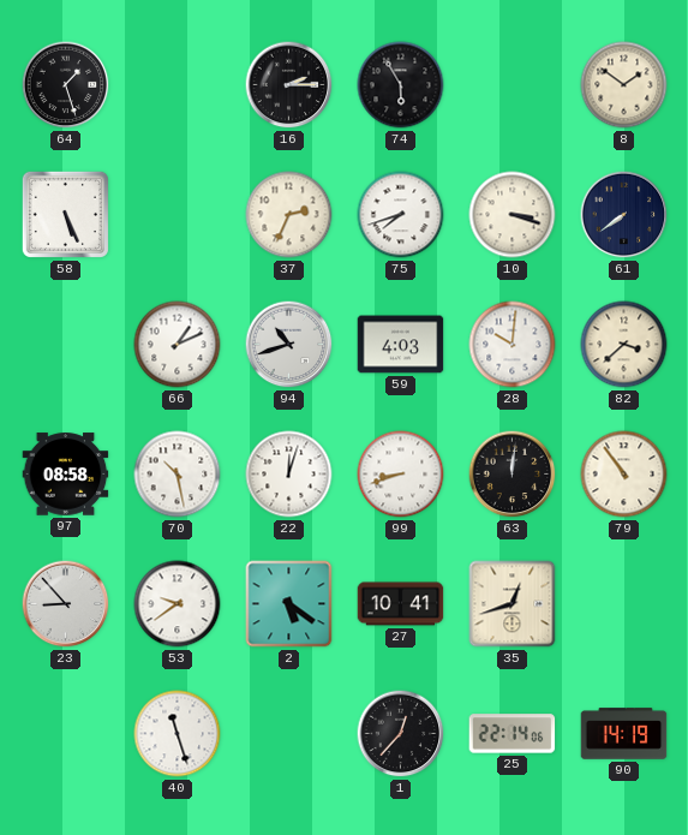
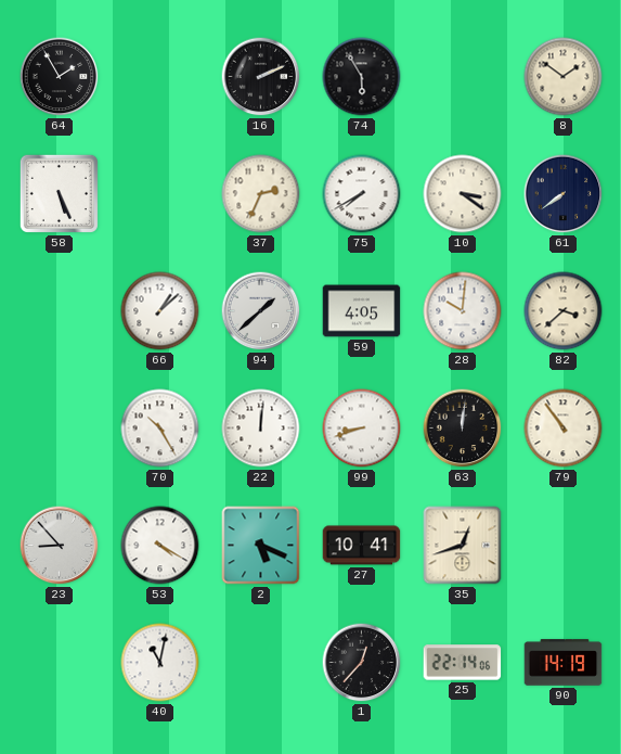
64: 1:27 -> 1:55 (60, 77)
16: 2:15 -> 2:11 (261, 77)
75: 7:42 -> 7:40 (362, 194)
10: 3:18 -> 3:21 (463, 194)
66: 1:11 -> 1:08 (160, 311)
94: 10:42 -> 1:38 (261, 311)
59: 4:03 -> 4:05 (362, 311)
97: 08:58 -> none (66, 475)
70: 10:28 -> 10:25 (160, 429)
22: 12:03 -> 12:01 (261, 429)
53: 9:39 -> 4:20 (160, 546)
2: 5:21 -> 5:19 (261, 546)
40: 11:27 -> 11:02 (160, 663)
